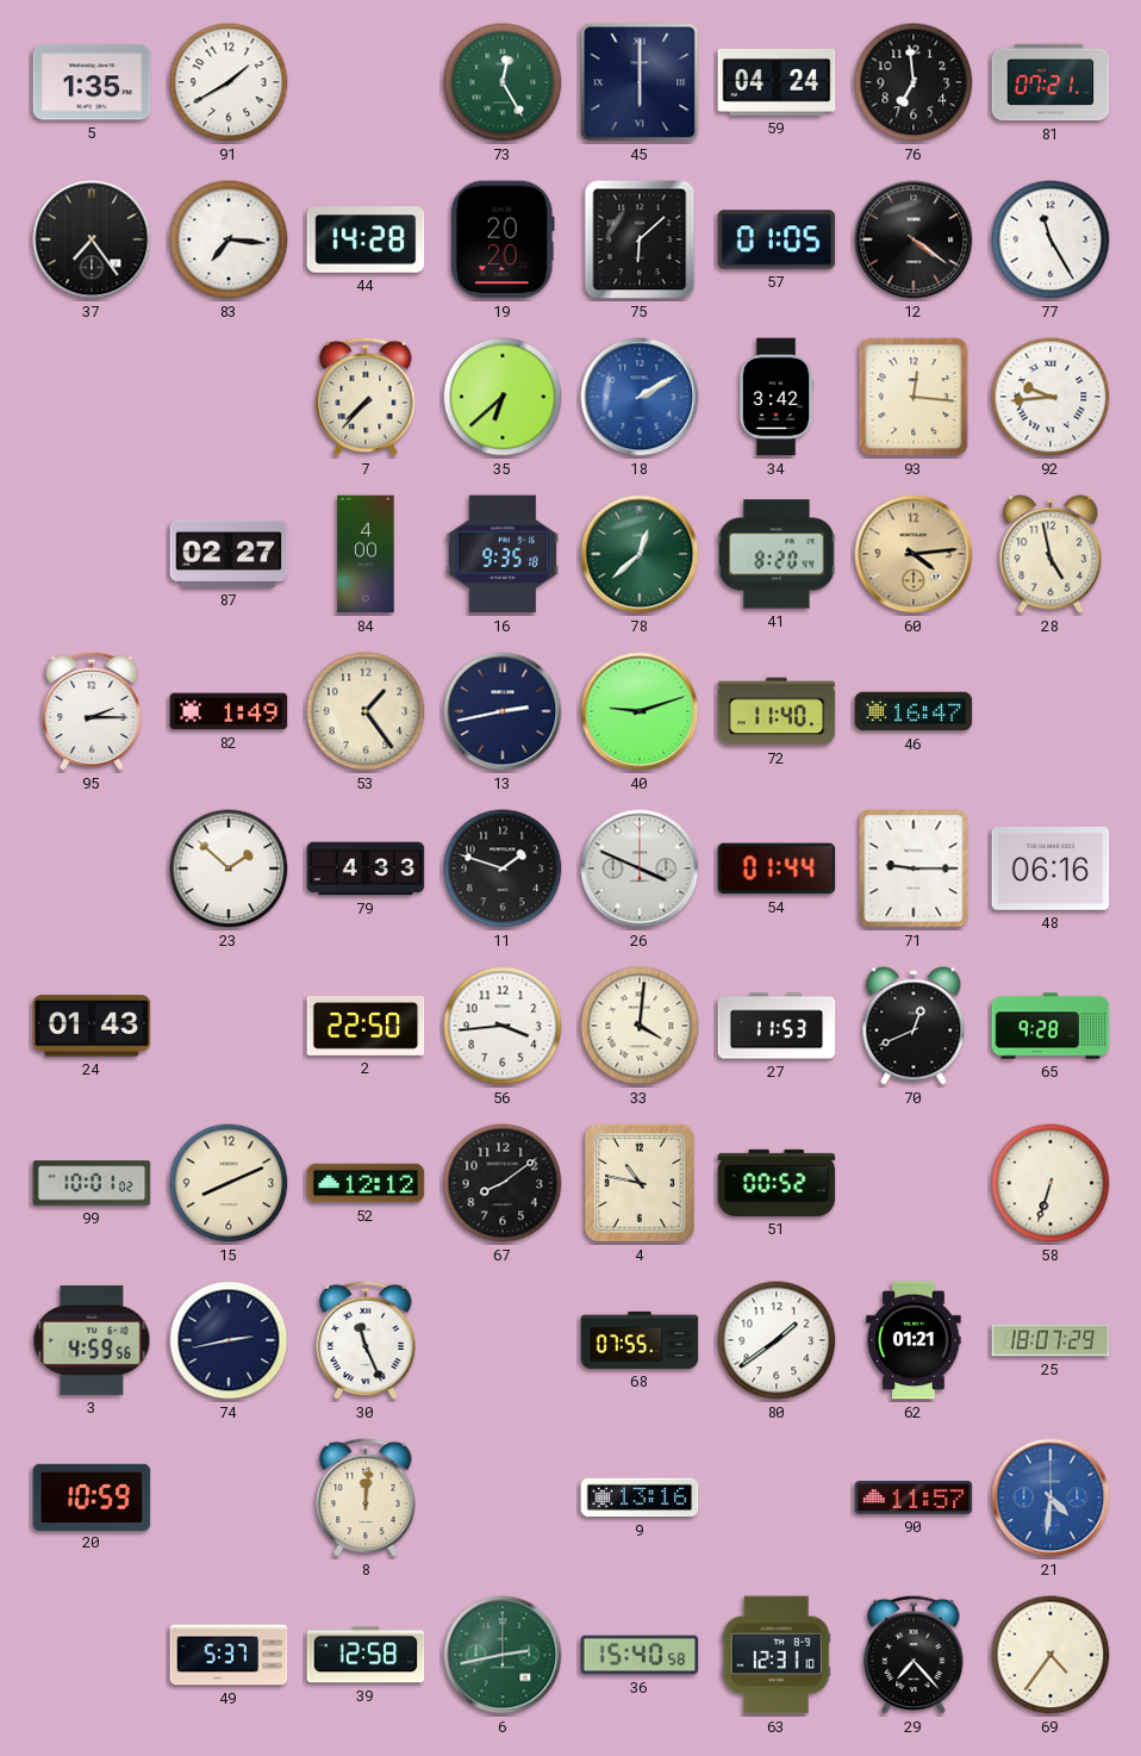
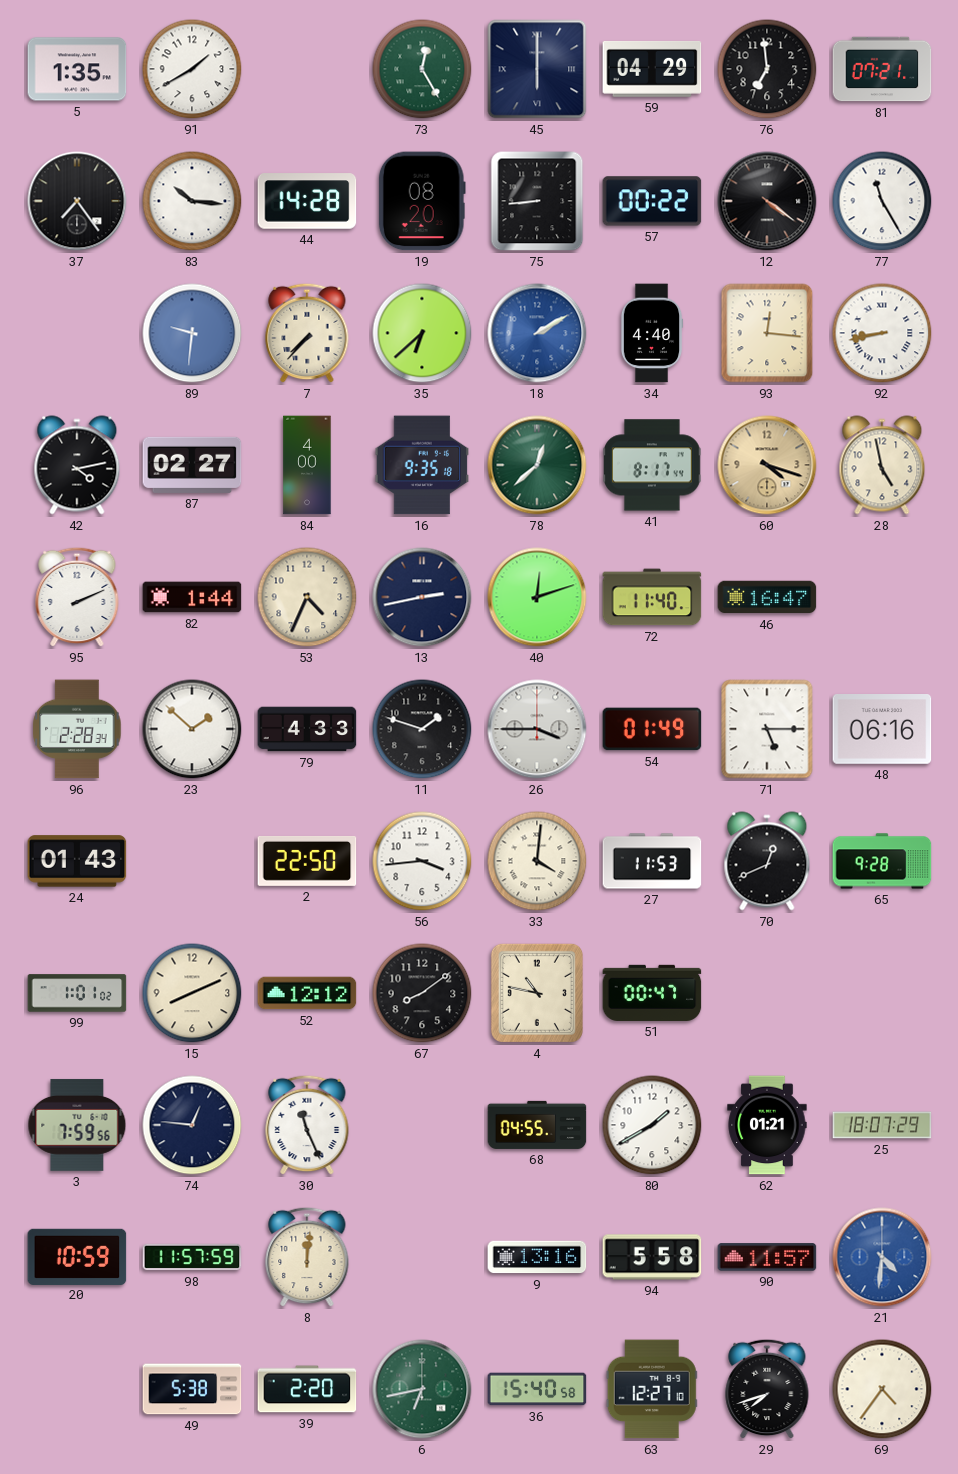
59: 04:24 -> 04:29 (652, 69)
83: 7:16 -> 10:16 (192, 201)
19: 20:20 -> 08:20 (422, 201)
75: 6:08 -> 8:44 (537, 201)
57: 01:05 -> 00:22 (652, 201)
89: none -> 9:31 (192, 333)
34: 3:42 -> 4:40 (652, 333)
92: 9:44 -> 8:43 (882, 333)
42: none -> 4:13 (77, 465)
41: 8:20 -> 8:17 (653, 465)
60: 4:14 -> 4:18 (767, 465)
95: 2:15 -> 2:11 (77, 597)
82: 1:49 -> 1:44 (192, 597)
53: 1:24 -> 4:34 (307, 597)
40: 9:12 -> 12:12 (537, 597)
96: none -> 2:28 (77, 729)
26: 3:49 -> 3:45 (537, 729)
54: 01:44 -> 01:49 (652, 729)
71: 9:15 -> 5:15 (767, 729)
99: 10:01 -> 1:01 (77, 993)
51: 00:52 -> 00:47 (652, 993)
58: 6:33 -> none (1050, 1183)
3: 4:59 -> 7:59 (77, 1125)
74: 2:43 -> 12:46 (192, 1125)
68: 07:55 -> 04:55 (537, 1125)
80: 1:39 -> 1:40 (652, 1125)
98: none -> 11:57 (192, 1257)
94: none -> 5:58 (652, 1257)
49: 5:37 -> 5:38 (192, 1389)
39: 12:58 -> 2:20 (307, 1389)
6: 2:43 -> 6:43 (422, 1389)
63: 12:31 -> 12:27 (652, 1389)
29: 7:23 -> 7:42 (767, 1389)
